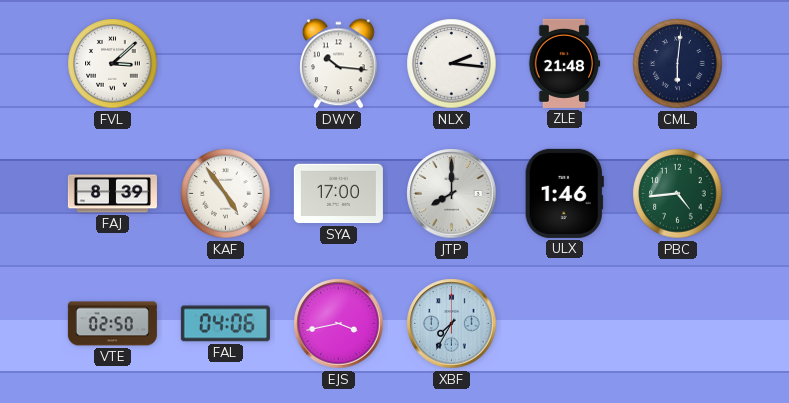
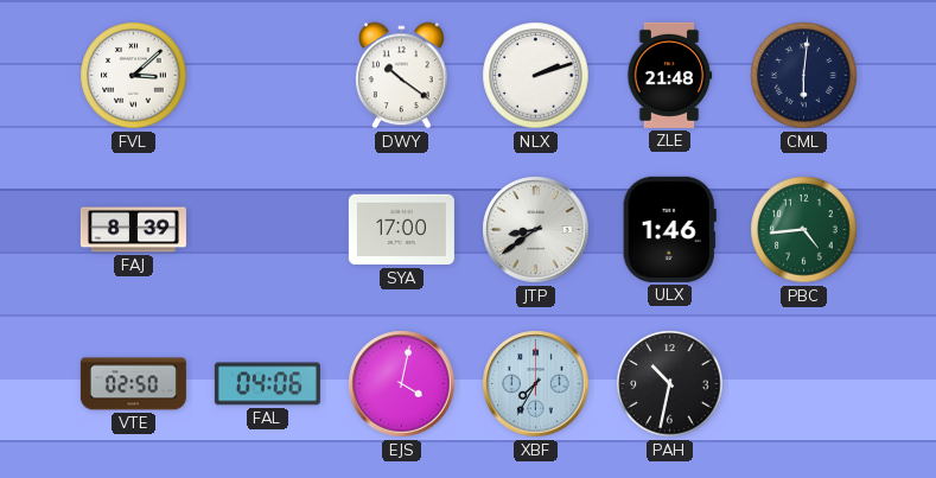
DWY: 10:16 -> 10:21 (402, 76)
NLX: 2:16 -> 2:12 (536, 76)
KAF: 4:54 -> none (226, 194)
JTP: 8:00 -> 8:39 (536, 230)
EJS: 3:43 -> 4:02 (402, 384)
PAH: none -> 10:32 (670, 384)
